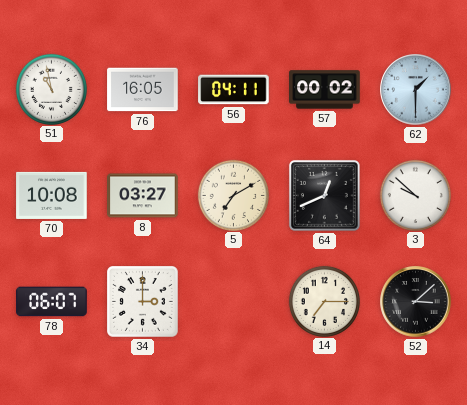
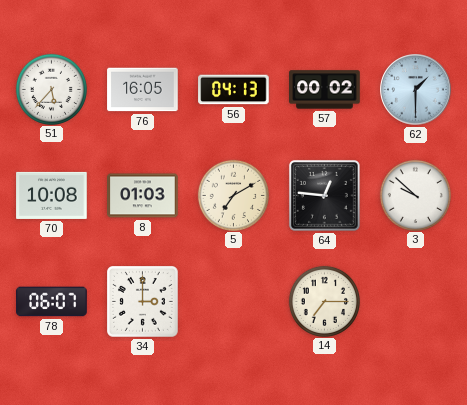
51: 10:58 -> 5:37 (51, 89)
56: 04:11 -> 04:13 (234, 90)
8: 03:27 -> 01:03 (143, 196)
64: 12:41 -> 12:46 (324, 195)
52: 3:08 -> none (416, 302)
